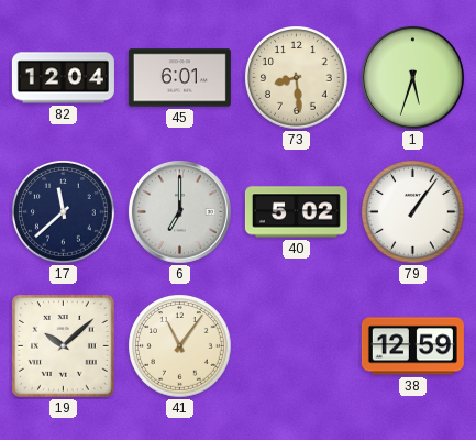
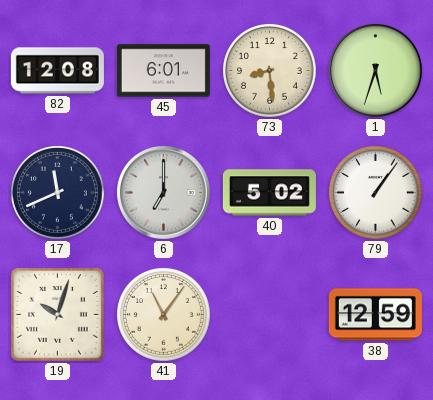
82: 12:04 -> 12:08 (57, 71)
17: 11:38 -> 11:41 (58, 193)
19: 10:08 -> 10:03 (58, 315)
